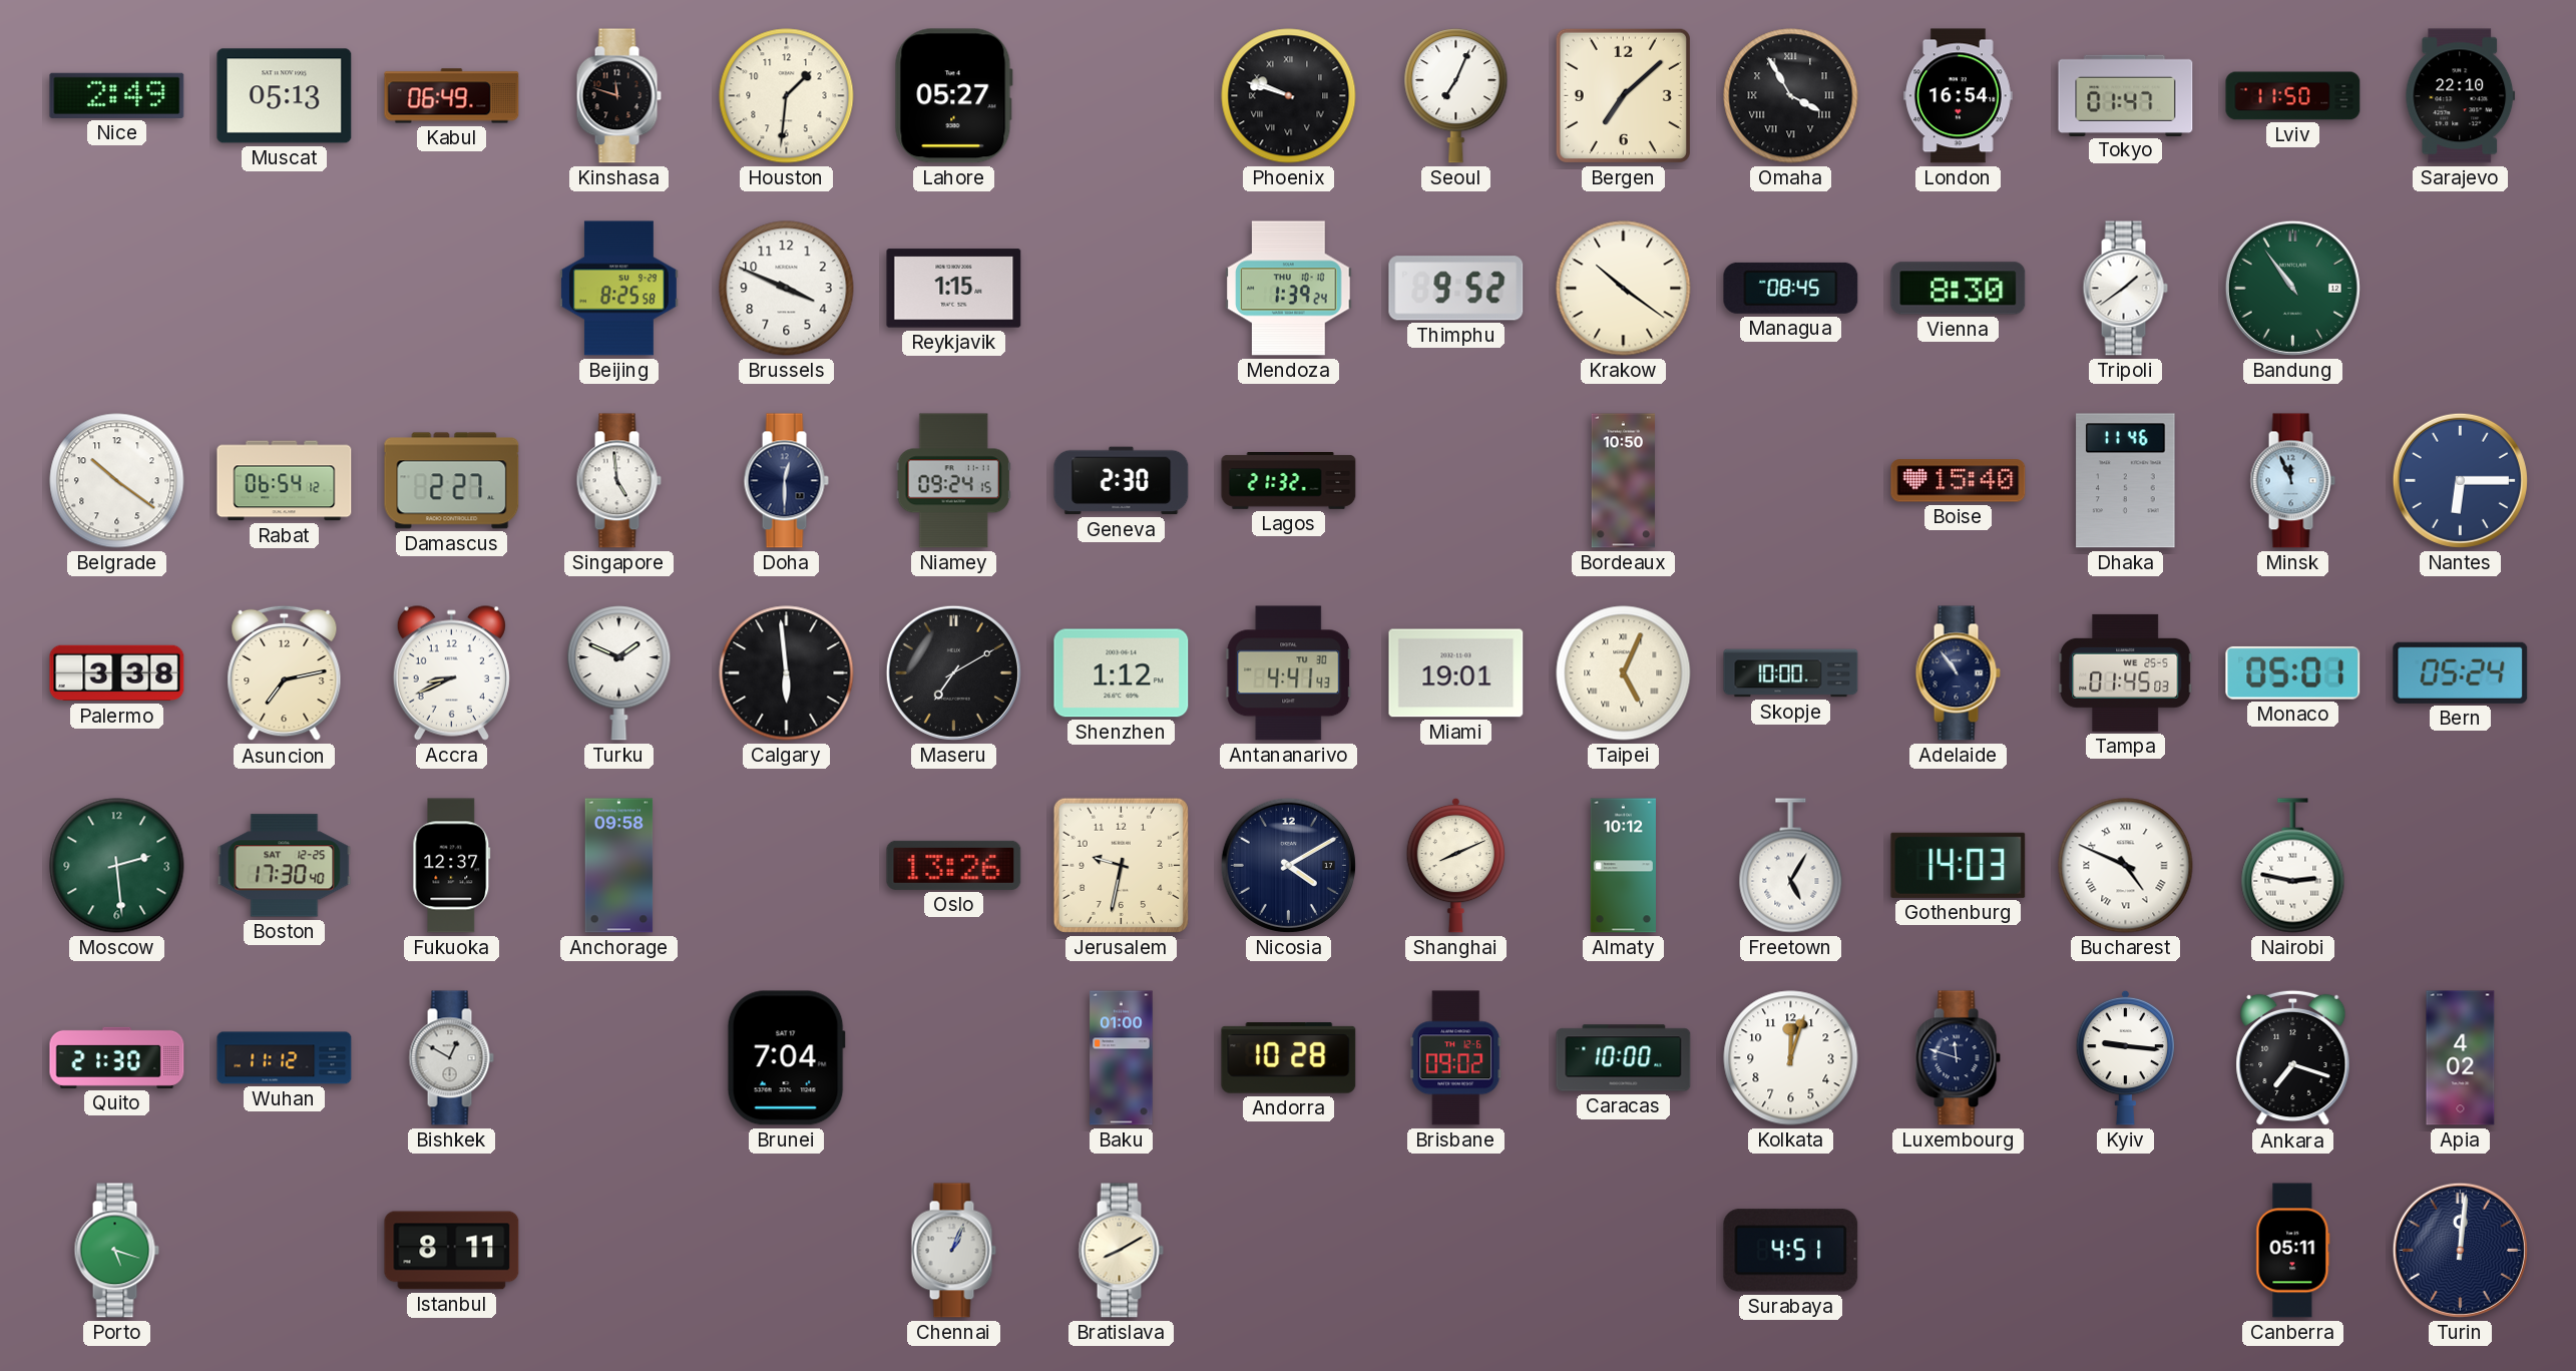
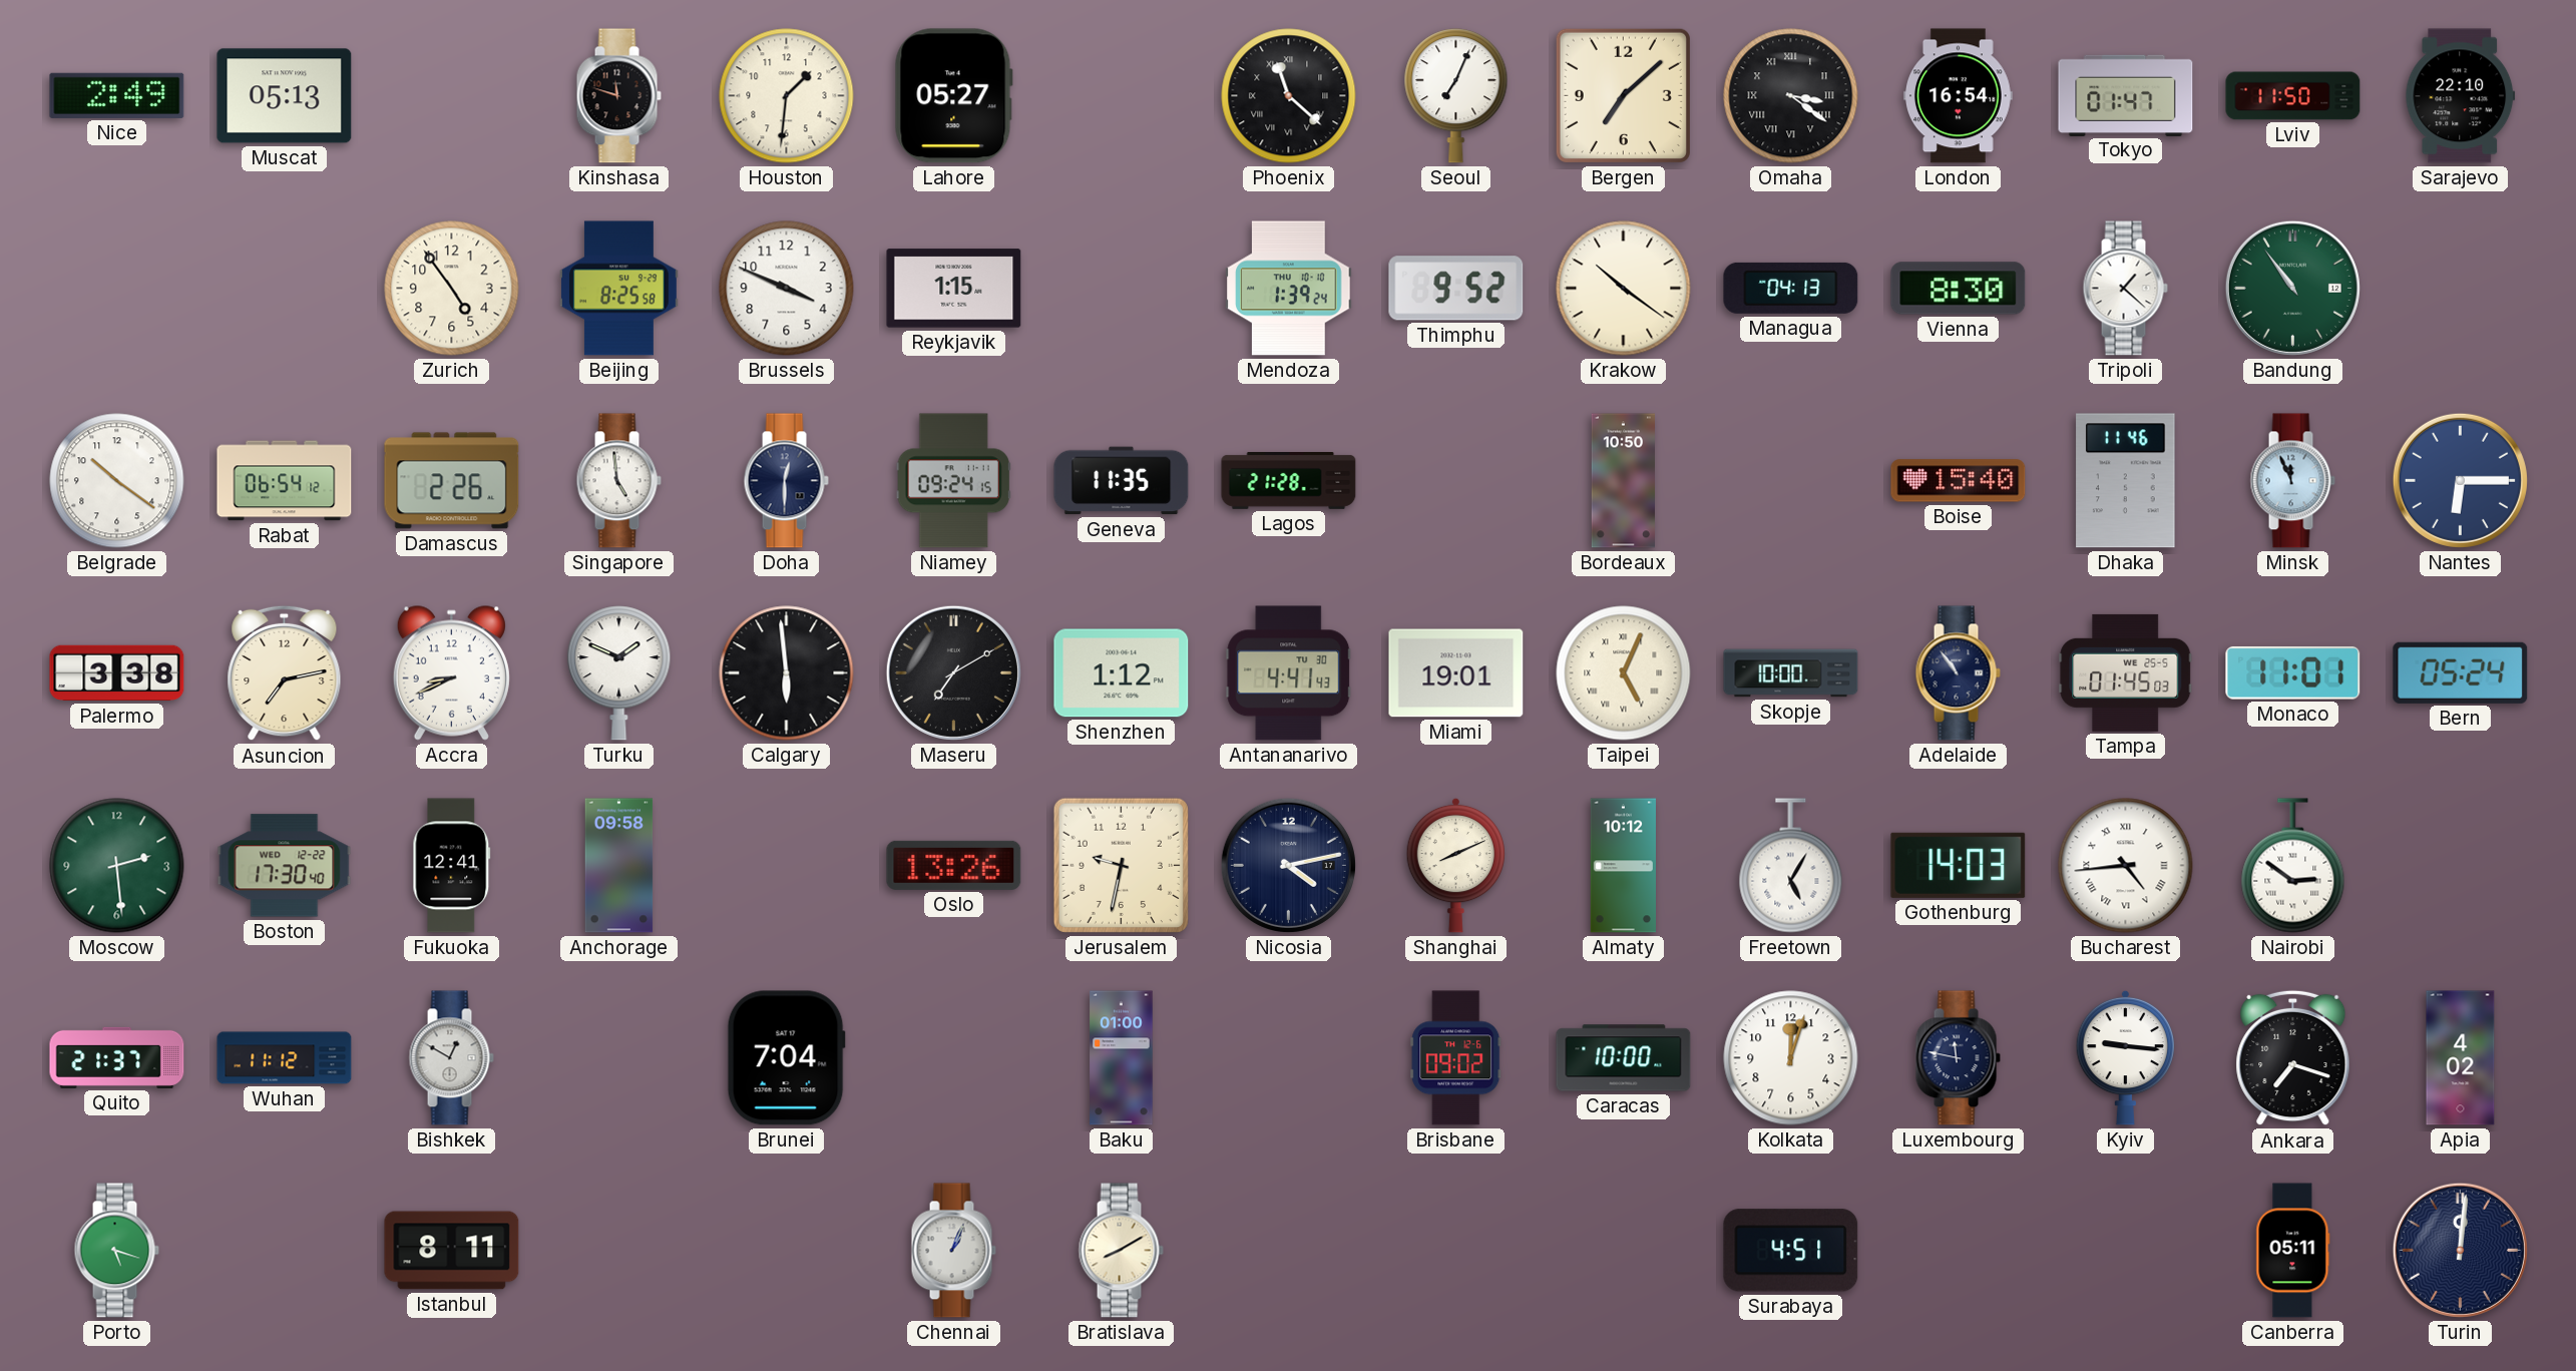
Kabul: 06:49 -> none (452, 96)
Phoenix: 9:48 -> 11:22 (1289, 96)
Omaha: 3:55 -> 3:21 (1791, 96)
Zurich: none -> 4:54 (452, 289)
Managua: 08:45 -> 04:13 (1791, 288)
Tripoli: 1:39 -> 1:22 (2125, 289)
Damascus: 2:27 -> 2:26 (452, 481)
Geneva: 2:30 -> 11:35 (1122, 481)
Lagos: 21:32 -> 21:28 (1289, 481)
Monaco: 05:01 -> 11:01 (2293, 672)
Boston date: SAT 12-25 -> WED 12-22 (285, 866)
Fukuoka: 12:37 -> 12:41 (452, 866)
Nicosia: 4:10 -> 4:13 (1288, 865)
Bucharest: 4:49 -> 4:44 (2126, 866)
Nairobi: 2:47 -> 2:51 (2293, 866)
Quito: 21:30 -> 21:37 (117, 1057)
Andorra: 10:28 -> none (1289, 1058)
Luxembourg: 11:48 -> 11:47 (1958, 1058)
